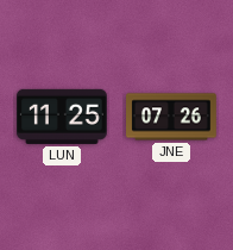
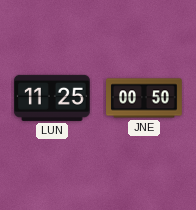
JNE: 07:26 -> 00:50 (144, 98)
